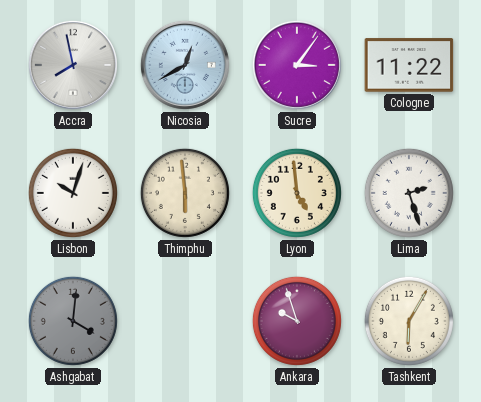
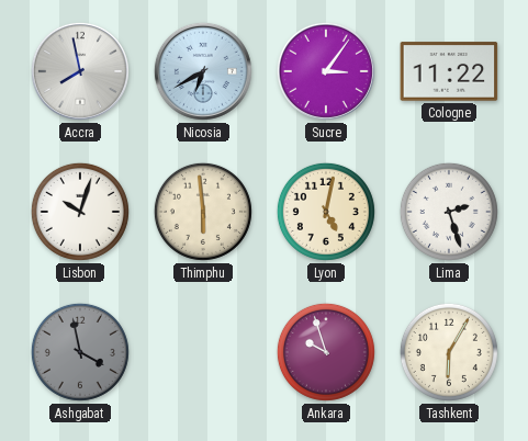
Nicosia: 12:40 -> 6:40 (203, 71)
Lyon: 4:59 -> 5:02 (326, 212)
Ashgabat: 4:01 -> 3:58 (80, 352)
